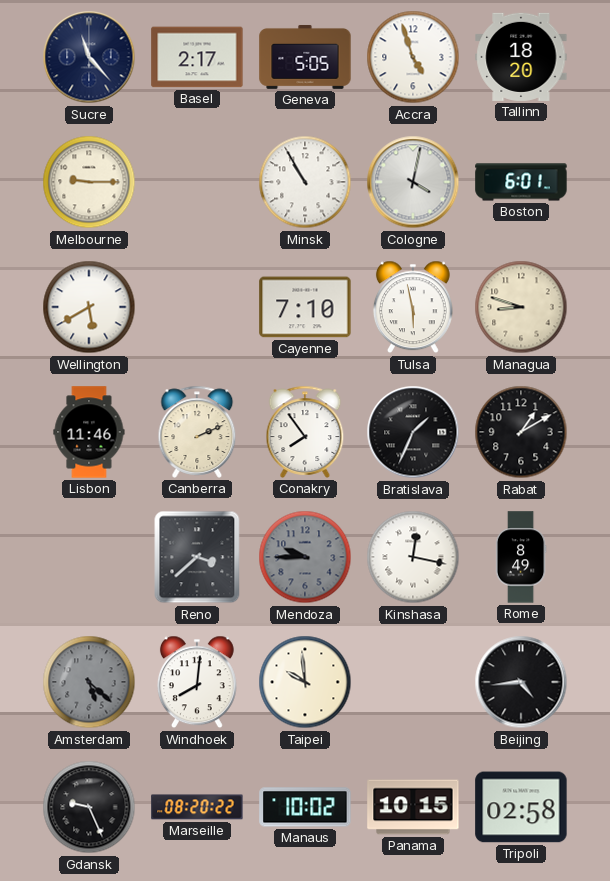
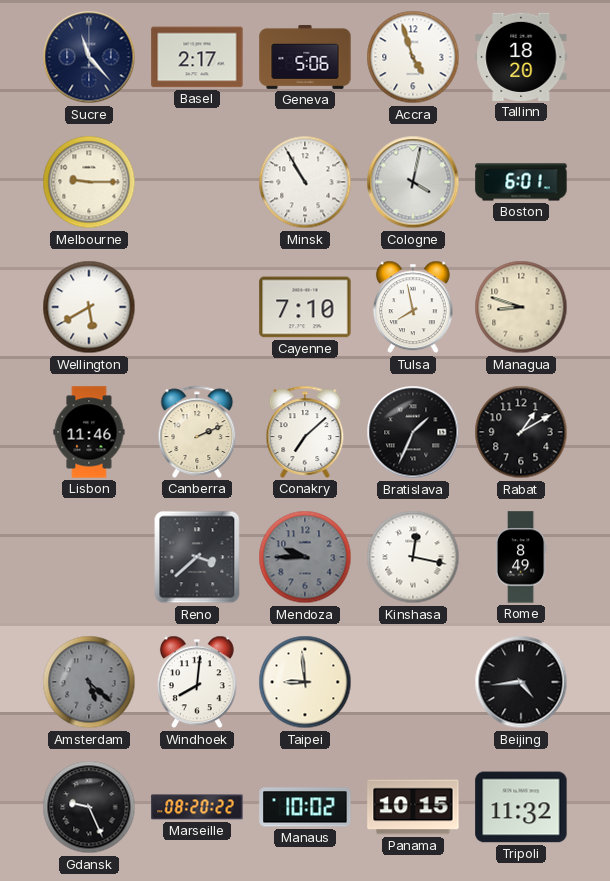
Geneva: 5:05 -> 5:06 (305, 57)
Tulsa: 5:58 -> 7:58 (413, 307)
Conakry: 7:54 -> 7:08 (305, 432)
Taipei: 9:59 -> 8:59 (305, 682)
Tripoli: 02:58 -> 11:32 (521, 807)
